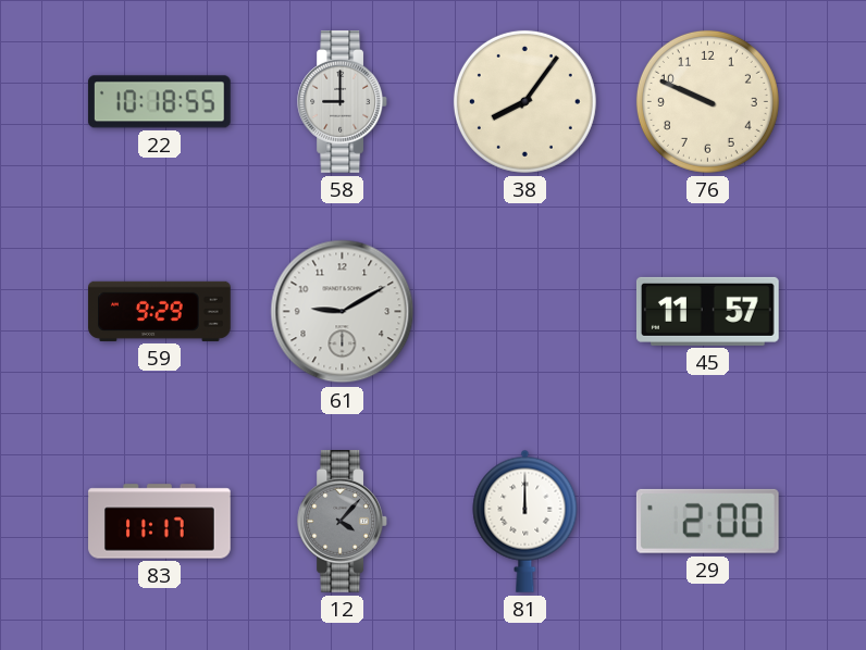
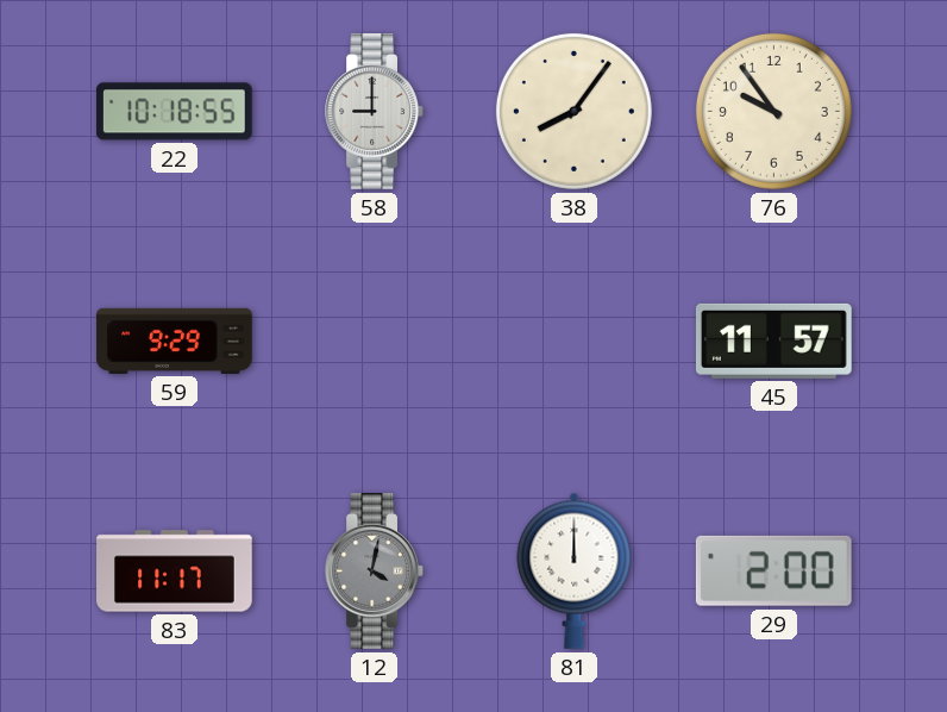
76: 9:49 -> 9:54 (773, 111)
61: 9:10 -> none (343, 312)
12: 4:07 -> 4:02 (374, 572)
